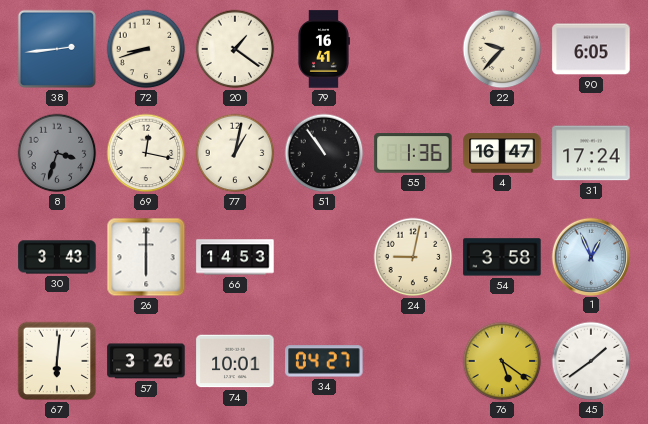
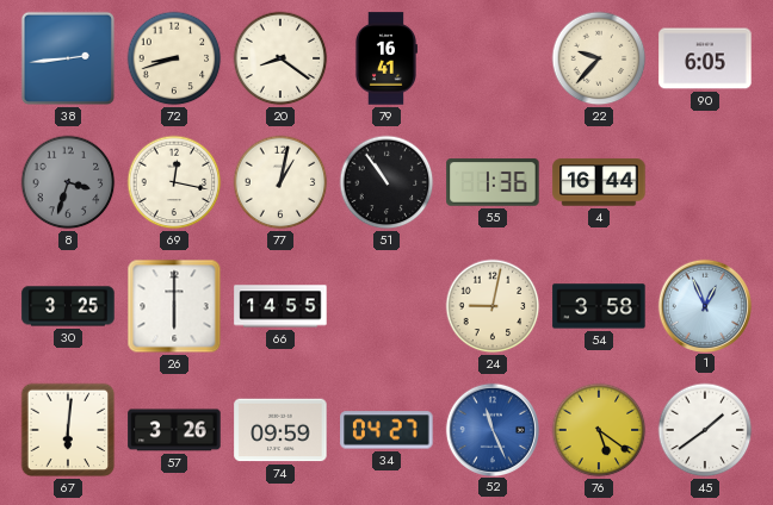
20: 1:21 -> 8:21 (280, 58)
4: 16:47 -> 16:44 (599, 182)
31: 17:24 -> none (591, 153)
30: 3:43 -> 3:25 (68, 306)
66: 14:53 -> 14:55 (280, 306)
74: 10:01 -> 09:59 (280, 430)
52: none -> 11:26 (491, 429)
